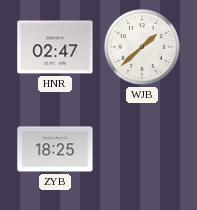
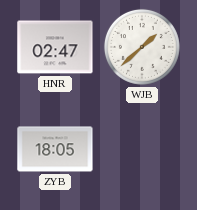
ZYB: 18:25 -> 18:05 (55, 149)
